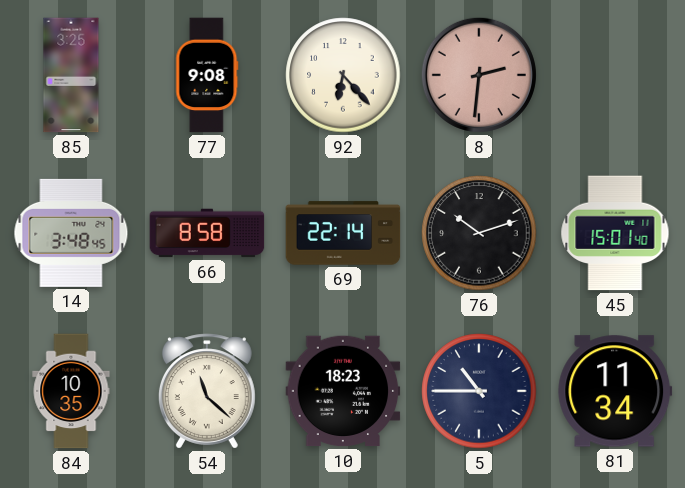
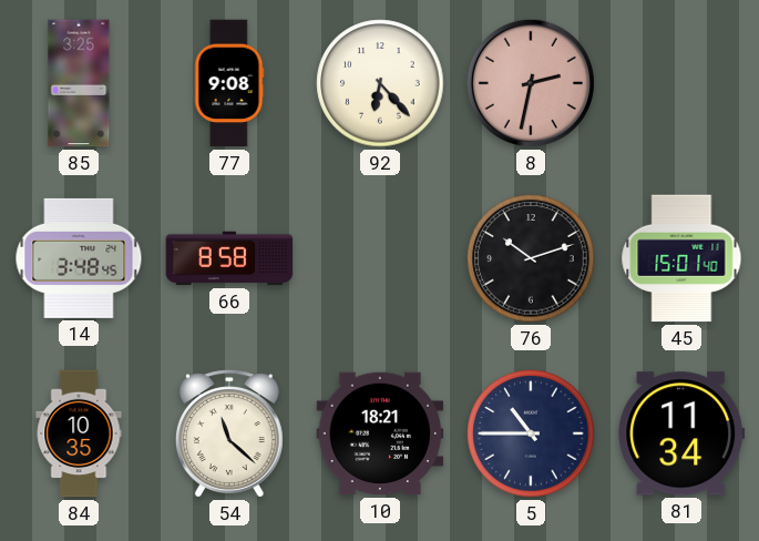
8: 2:31 -> 2:32 (531, 83)
69: 22:14 -> none (343, 233)
10: 18:23 -> 18:21 (380, 433)
